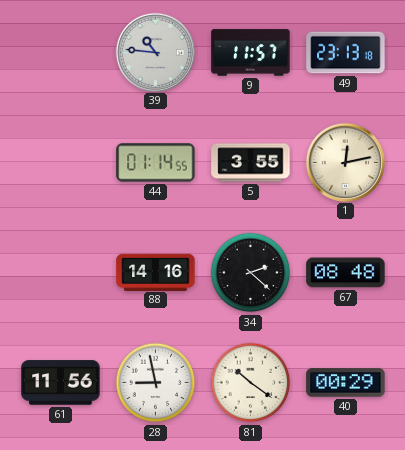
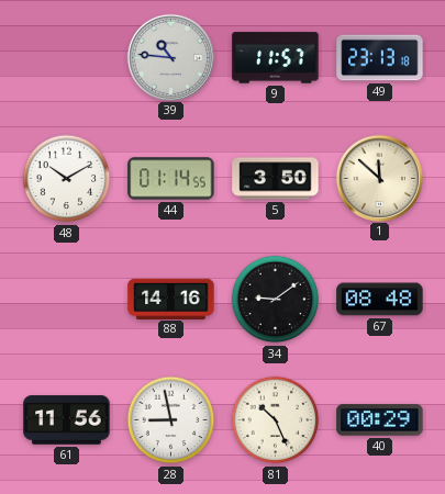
48: none -> 10:10 (67, 179)
5: 3:55 -> 3:50 (276, 179)
1: 12:13 -> 11:52 (379, 178)
34: 2:22 -> 9:09 (276, 300)
81: 10:21 -> 10:26 (276, 420)
